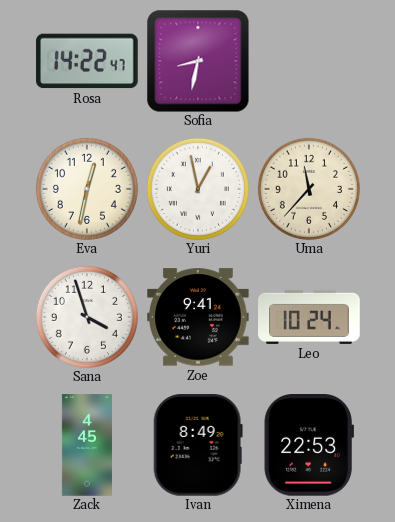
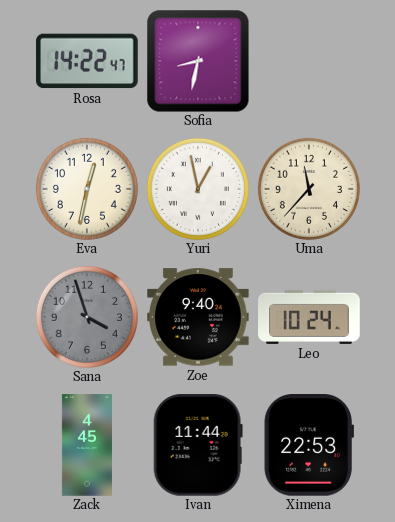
Sana dial: white -> grey (87, 317)
Zoe: 9:41 -> 9:40 (198, 317)
Ivan: 8:49 -> 11:44 (198, 446)
